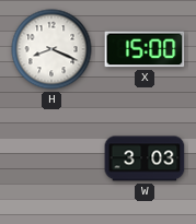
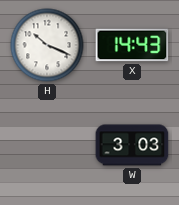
H: 8:19 -> 10:19 (47, 45)
X: 15:00 -> 14:43 (132, 45)
